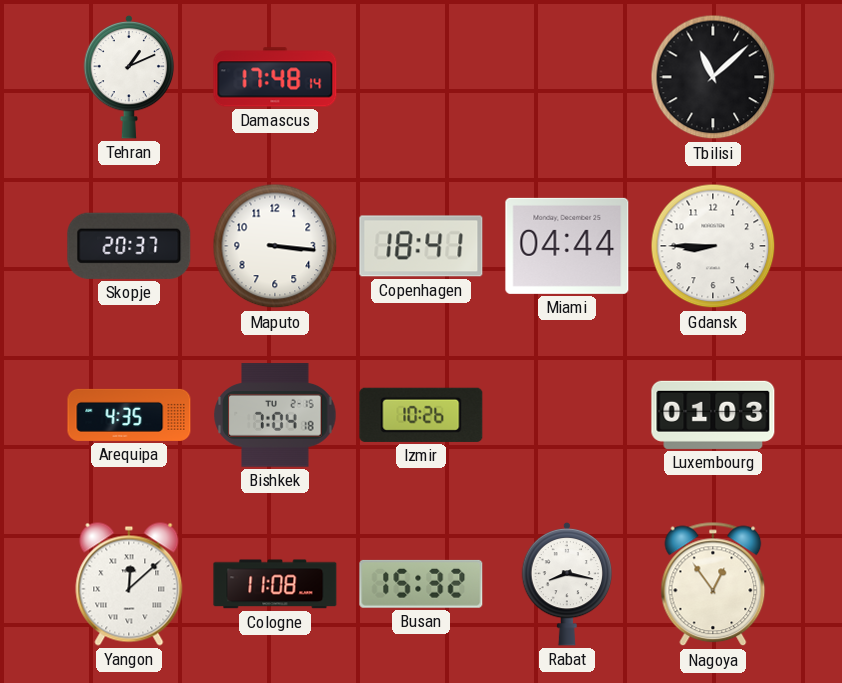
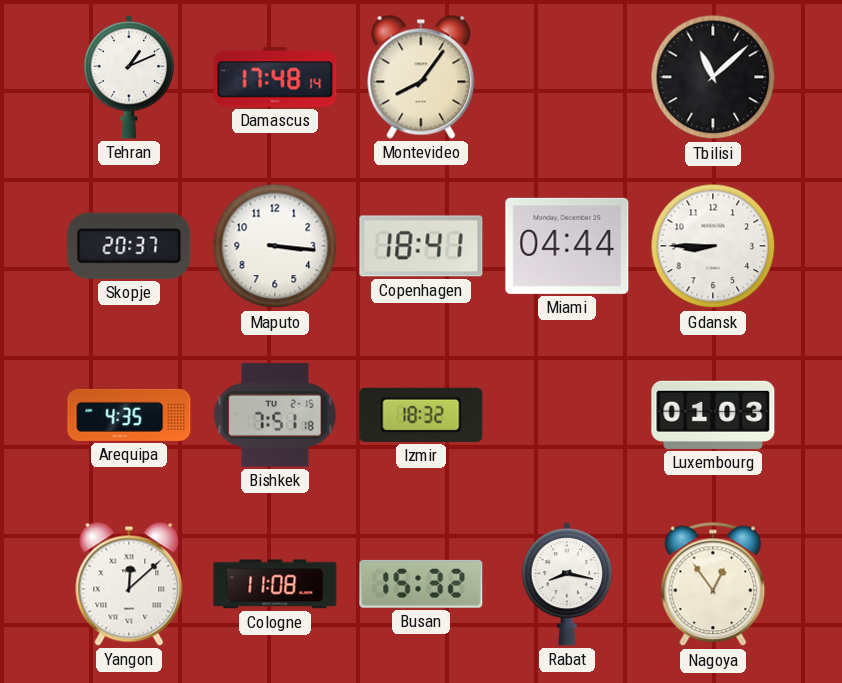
Montevideo: none -> 8:06 (421, 77)
Bishkek: 7:04 -> 7:51 (275, 415)
Izmir: 10:26 -> 18:32 (421, 415)
